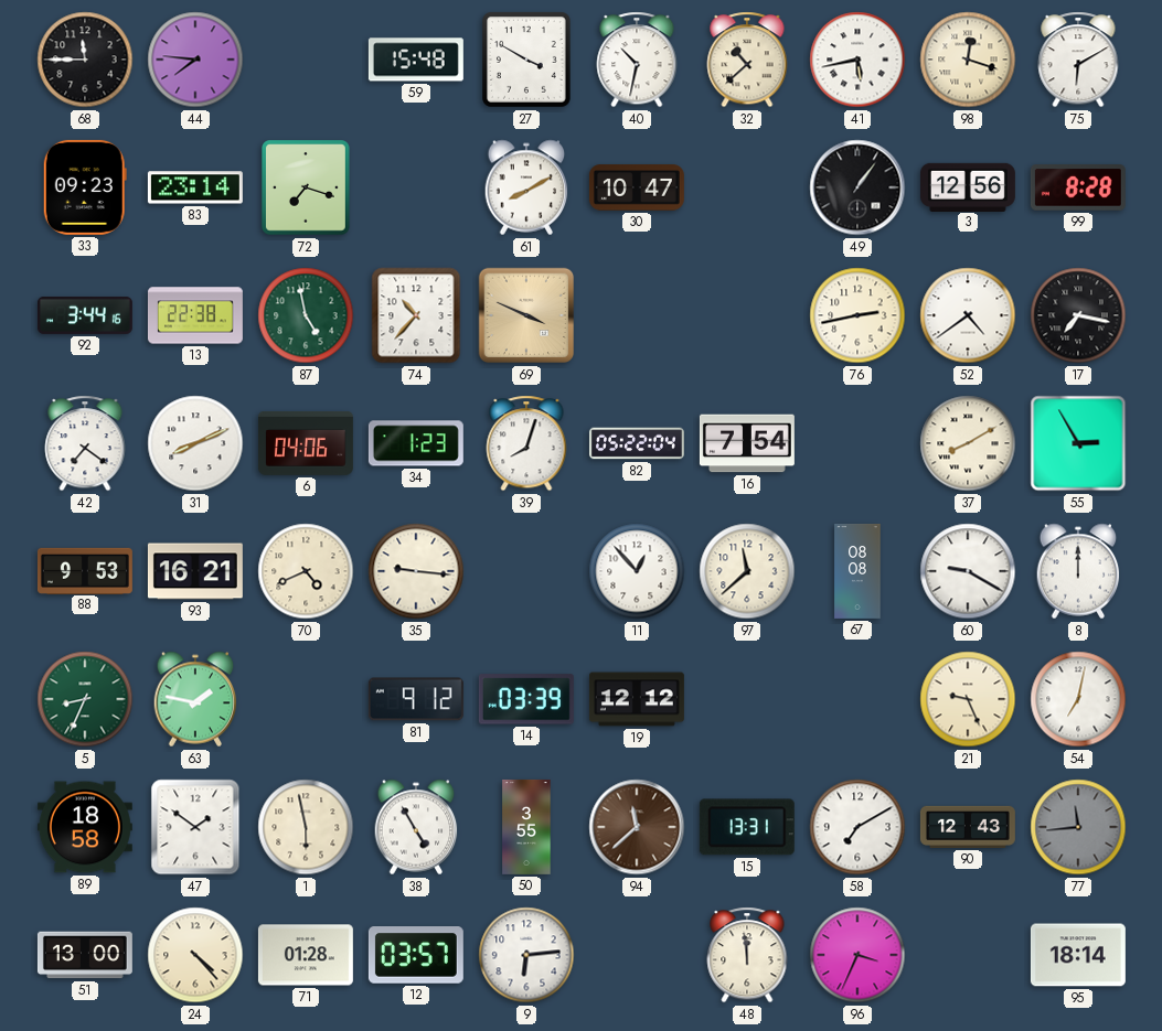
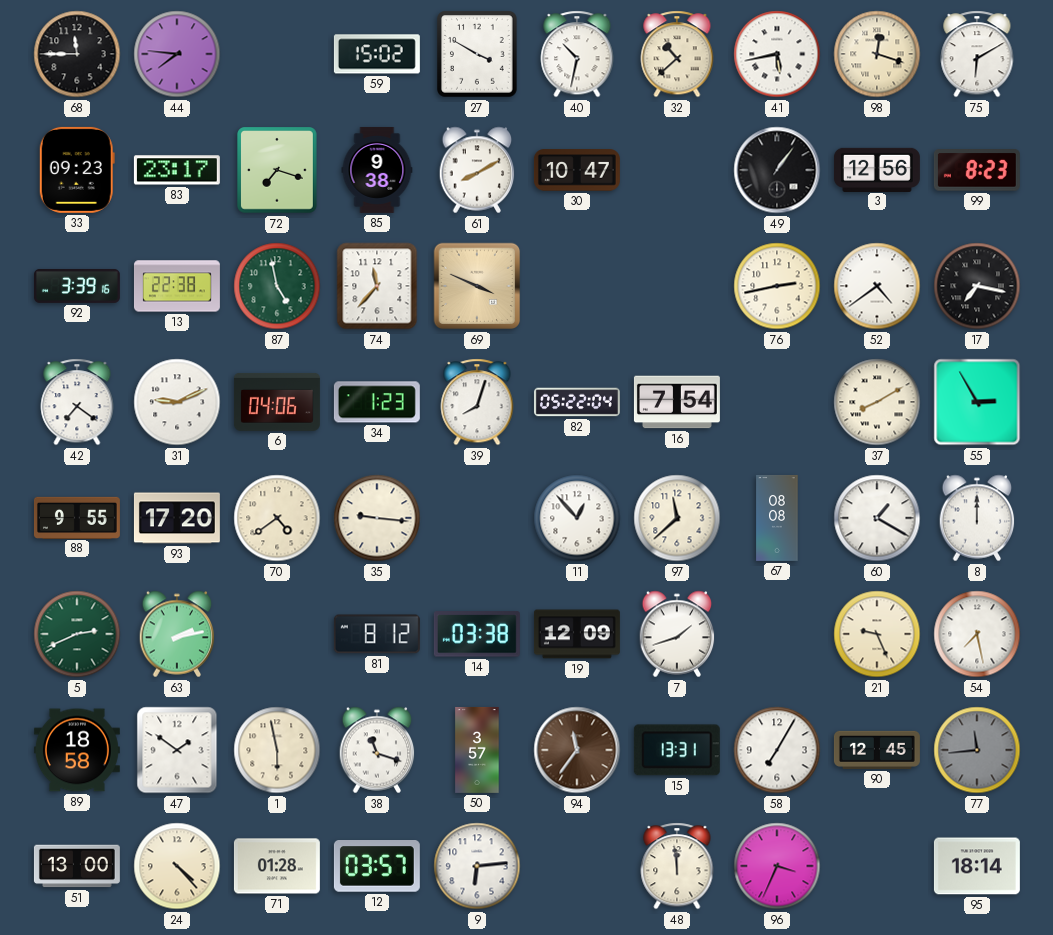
59: 15:48 -> 15:02 (377, 54)
83: 23:14 -> 23:17 (177, 170)
85: none -> 9:38 (377, 170)
99: 8:28 -> 8:23 (977, 170)
92: 3:44 -> 3:39 (77, 286)
74: 10:37 -> 11:37 (377, 286)
31: 8:11 -> 9:11 (177, 402)
88: 9:53 -> 9:55 (77, 517)
93: 16:21 -> 17:20 (177, 518)
70: 4:41 -> 4:39 (277, 518)
60: 9:20 -> 1:20 (877, 518)
5: 8:34 -> 2:41 (77, 634)
63: 1:47 -> 2:13 (177, 634)
81: 9:12 -> 8:12 (377, 634)
14: 03:39 -> 03:38 (477, 634)
19: 12:12 -> 12:09 (577, 634)
7: none -> 1:42 (677, 634)
54: 7:02 -> 7:28 (977, 634)
38: 4:55 -> 11:18 (377, 750)
50: 3:55 -> 3:57 (477, 750)
94: 11:38 -> 11:36 (577, 750)
58: 7:10 -> 7:05 (777, 750)
90: 12:43 -> 12:45 (877, 750)
